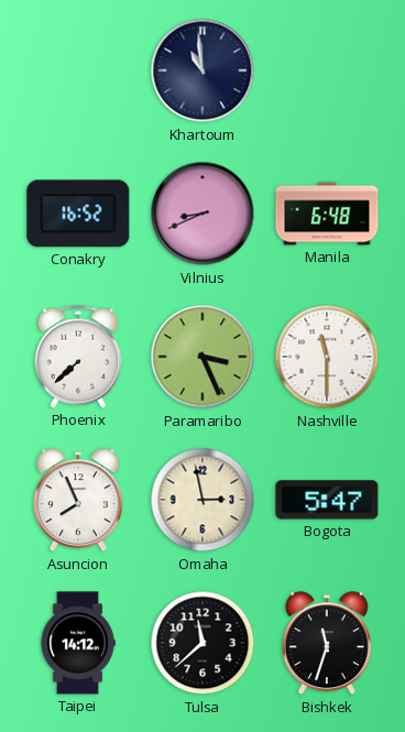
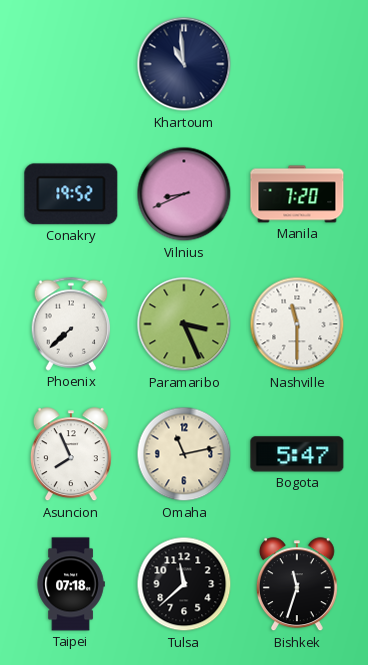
Conakry: 16:52 -> 19:52 (71, 194)
Manila: 6:48 -> 7:20 (297, 194)
Omaha: 2:58 -> 11:13 (184, 454)
Taipei: 14:12 -> 07:18 (71, 584)
